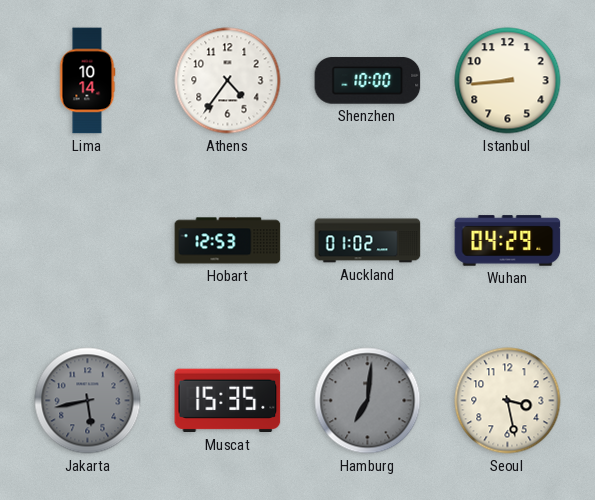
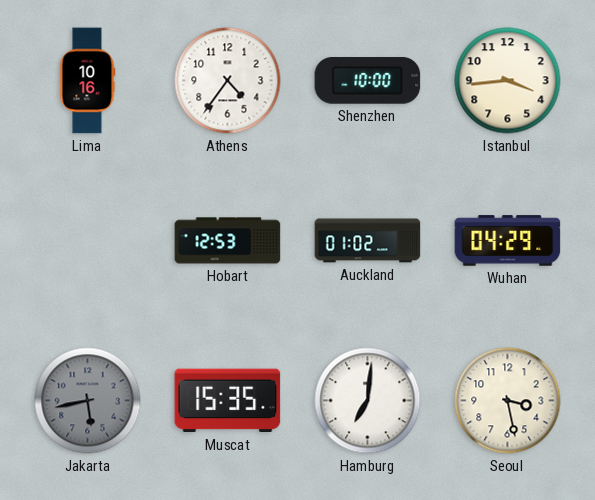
Lima: 10:14 -> 10:16 (87, 81)
Istanbul: 8:44 -> 3:44 (508, 81)
Hamburg dial: grey -> white (368, 401)
